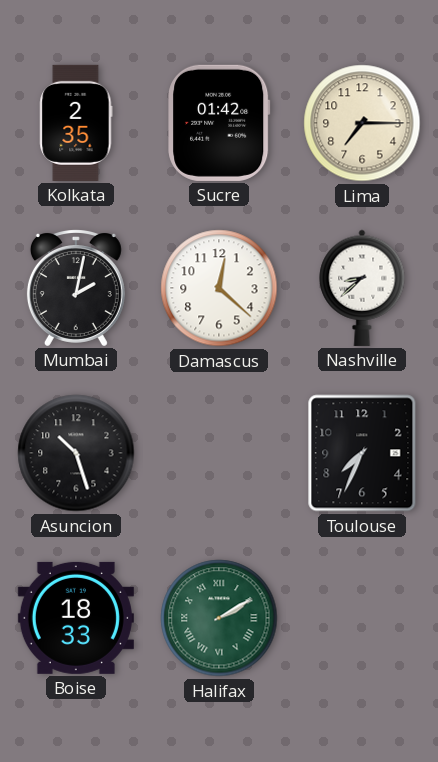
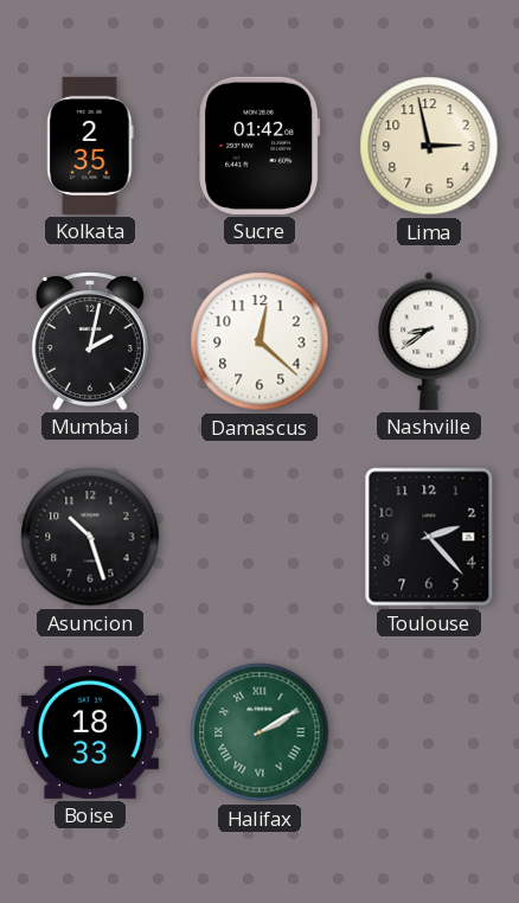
Lima: 7:15 -> 2:58 (429, 146)
Nashville: 8:38 -> 8:39 (429, 341)
Toulouse: 7:34 -> 2:23 (429, 537)
